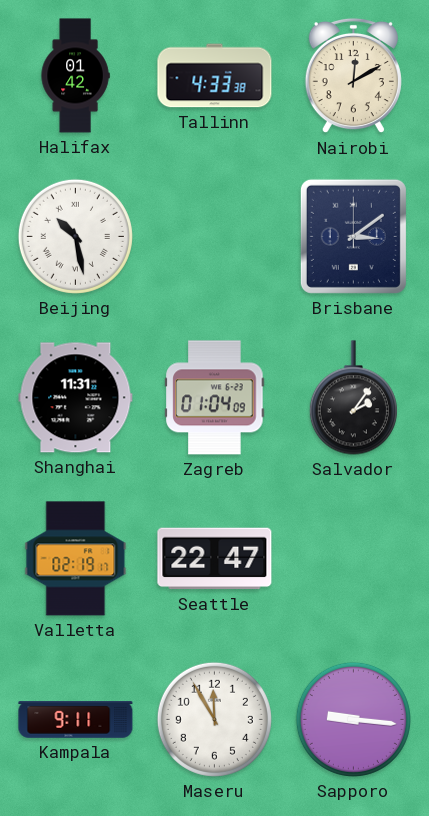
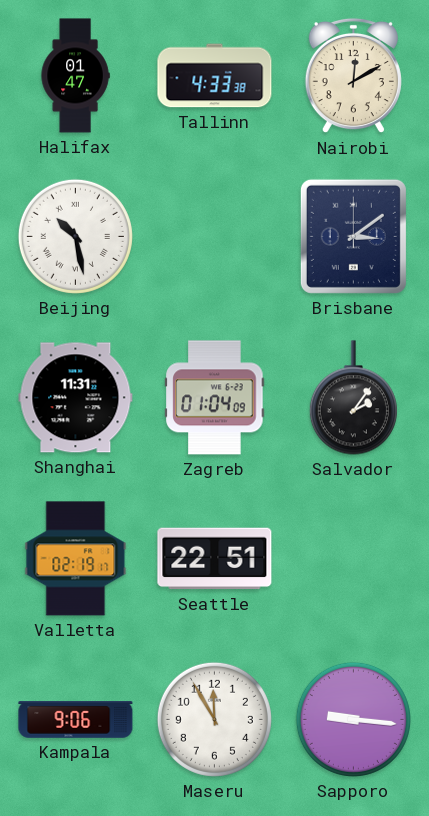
Halifax: 01:42 -> 01:47 (75, 76)
Seattle: 22:47 -> 22:51 (215, 559)
Kampala: 9:11 -> 9:06 (76, 720)
